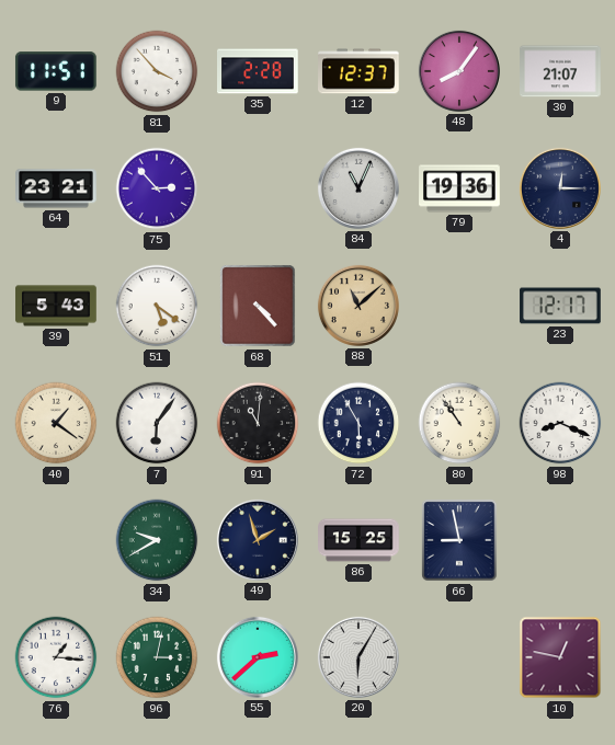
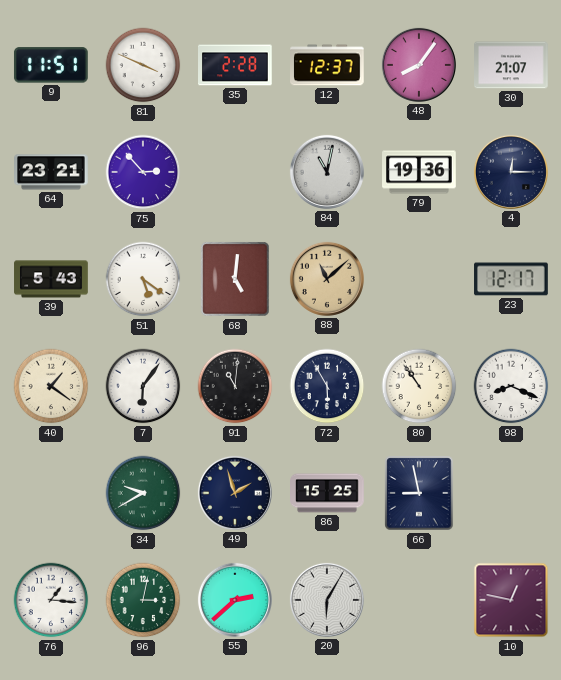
81: 3:53 -> 3:49 (143, 65)
84: 11:04 -> 11:02 (327, 172)
68: 4:23 -> 5:01 (235, 279)
